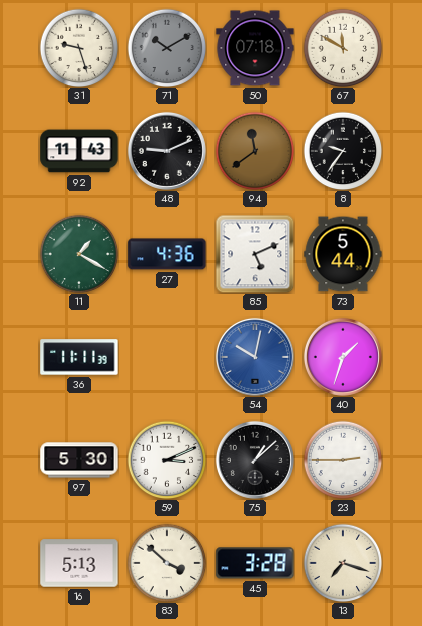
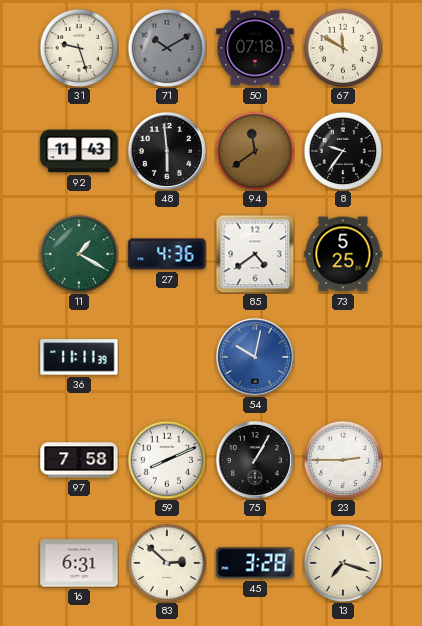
48: 9:11 -> 5:59 (167, 151)
85: 5:11 -> 4:39 (255, 254)
73: 5:44 -> 5:25 (343, 254)
40: 1:33 -> none (343, 357)
97: 5:30 -> 7:58 (79, 460)
59: 3:11 -> 8:11 (167, 460)
75: 1:08 -> 1:05 (255, 460)
16: 5:13 -> 6:31 (79, 563)
83: 3:52 -> 2:52 (167, 563)
